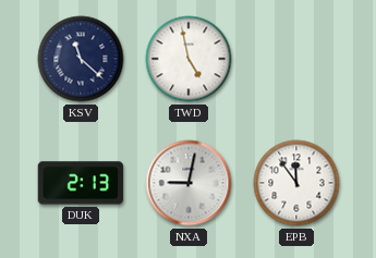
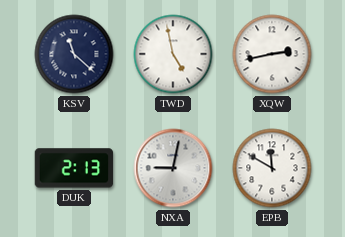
XQW: none -> 2:43 (272, 54)
EPB: 11:54 -> 11:50 (272, 168)
